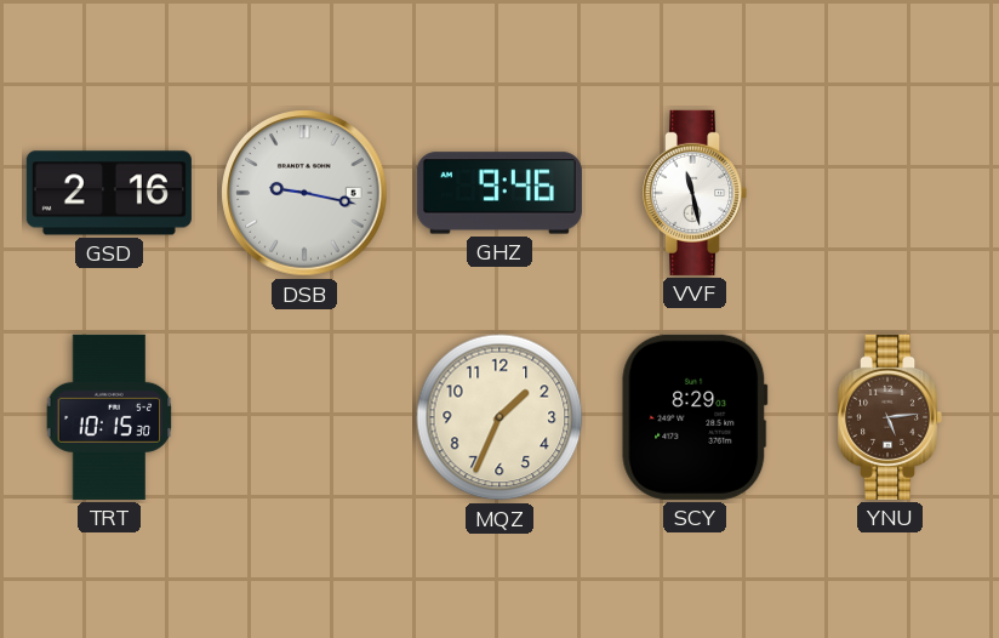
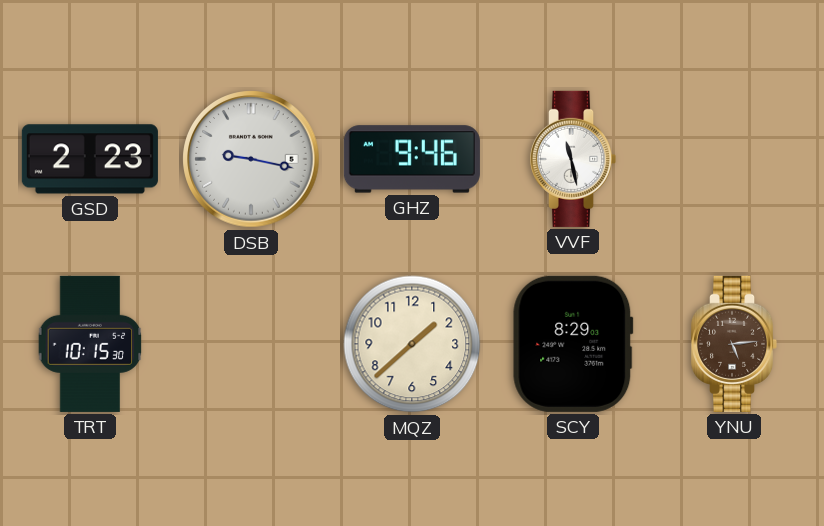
GSD: 2:16 -> 2:23 (90, 159)
MQZ: 1:34 -> 1:38 (412, 344)
